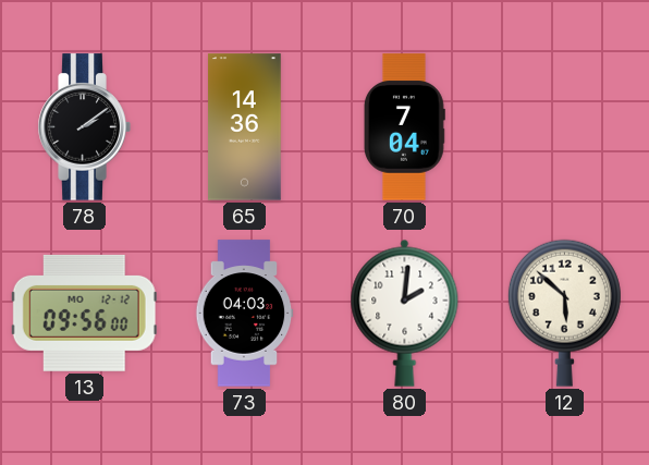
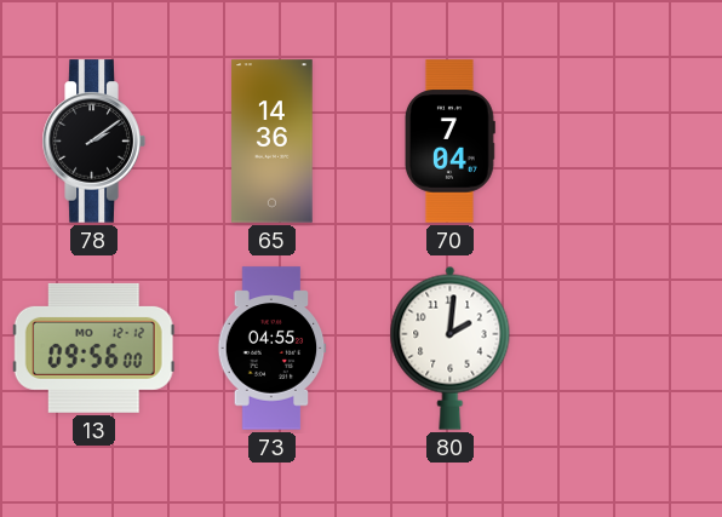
73: 04:03 -> 04:55 (273, 349)
12: 5:52 -> none (564, 313)
